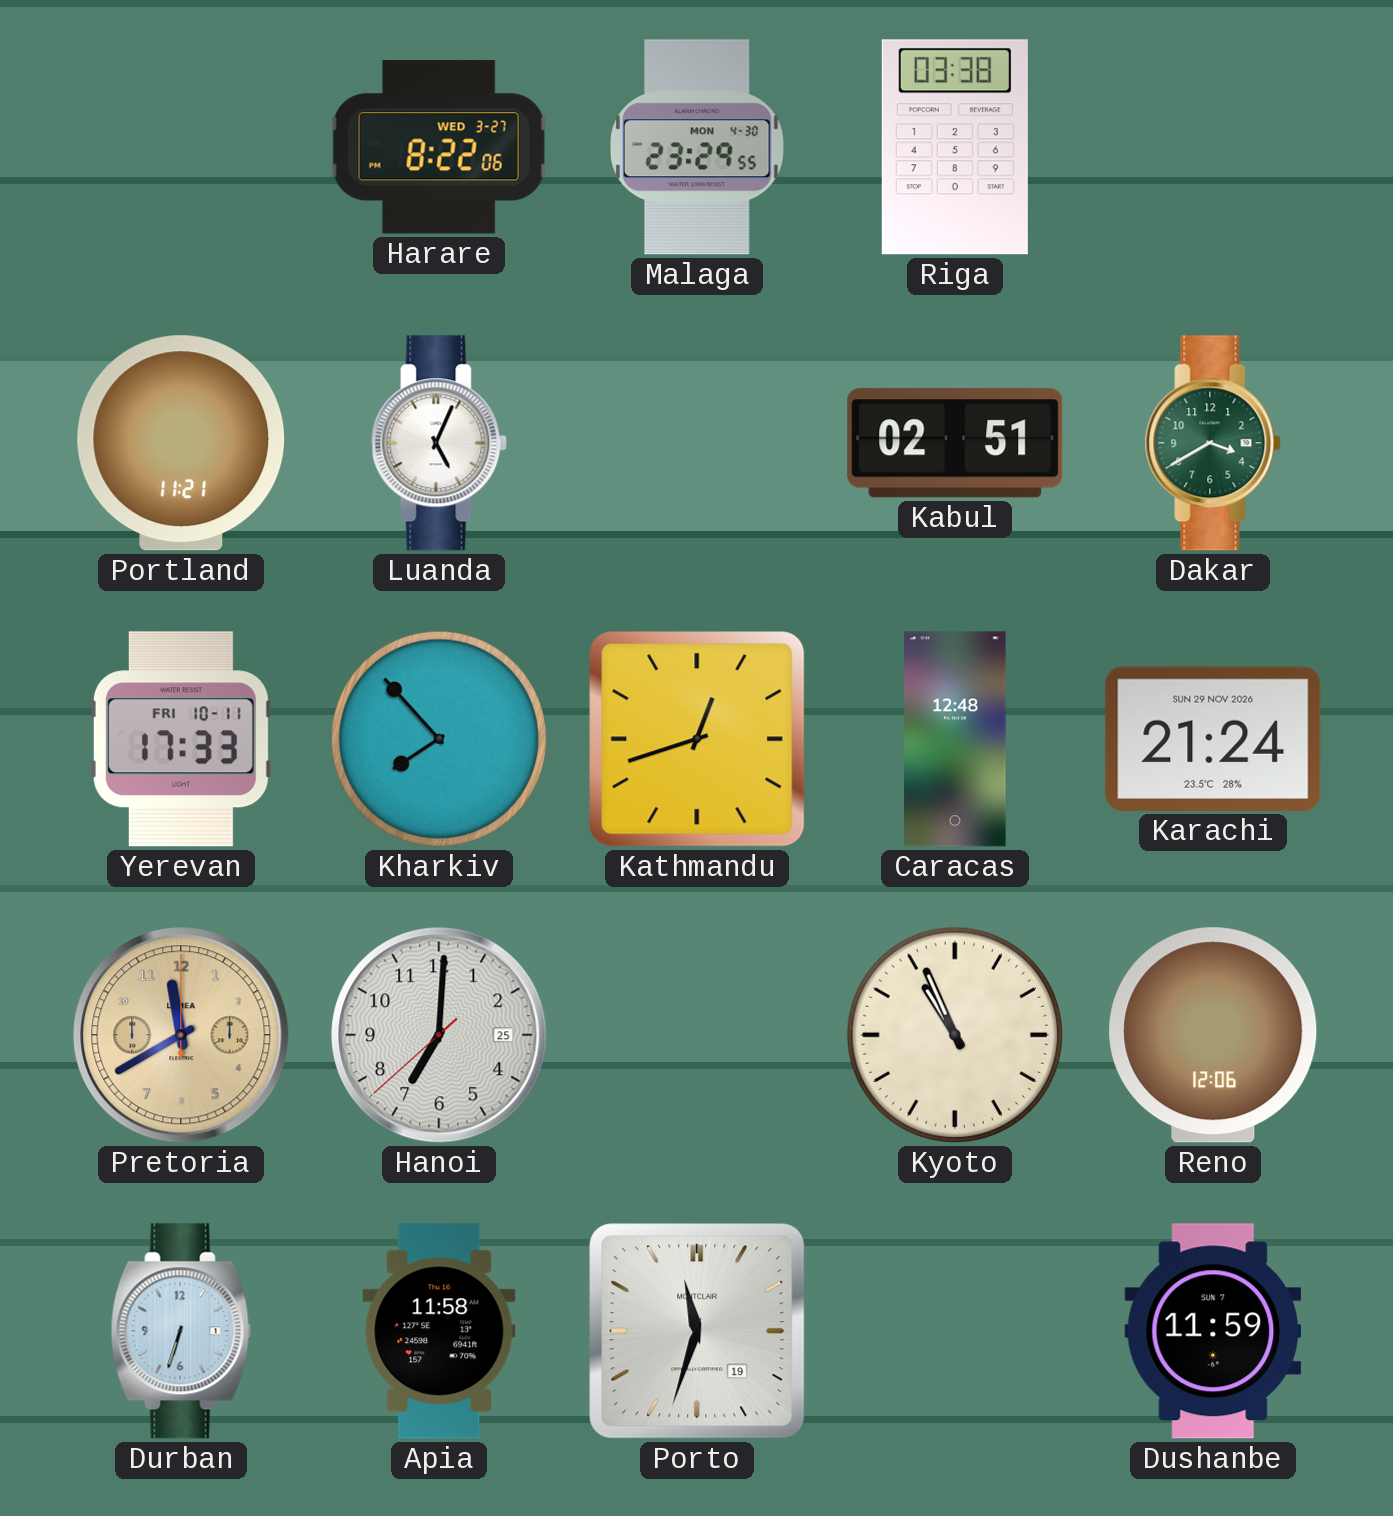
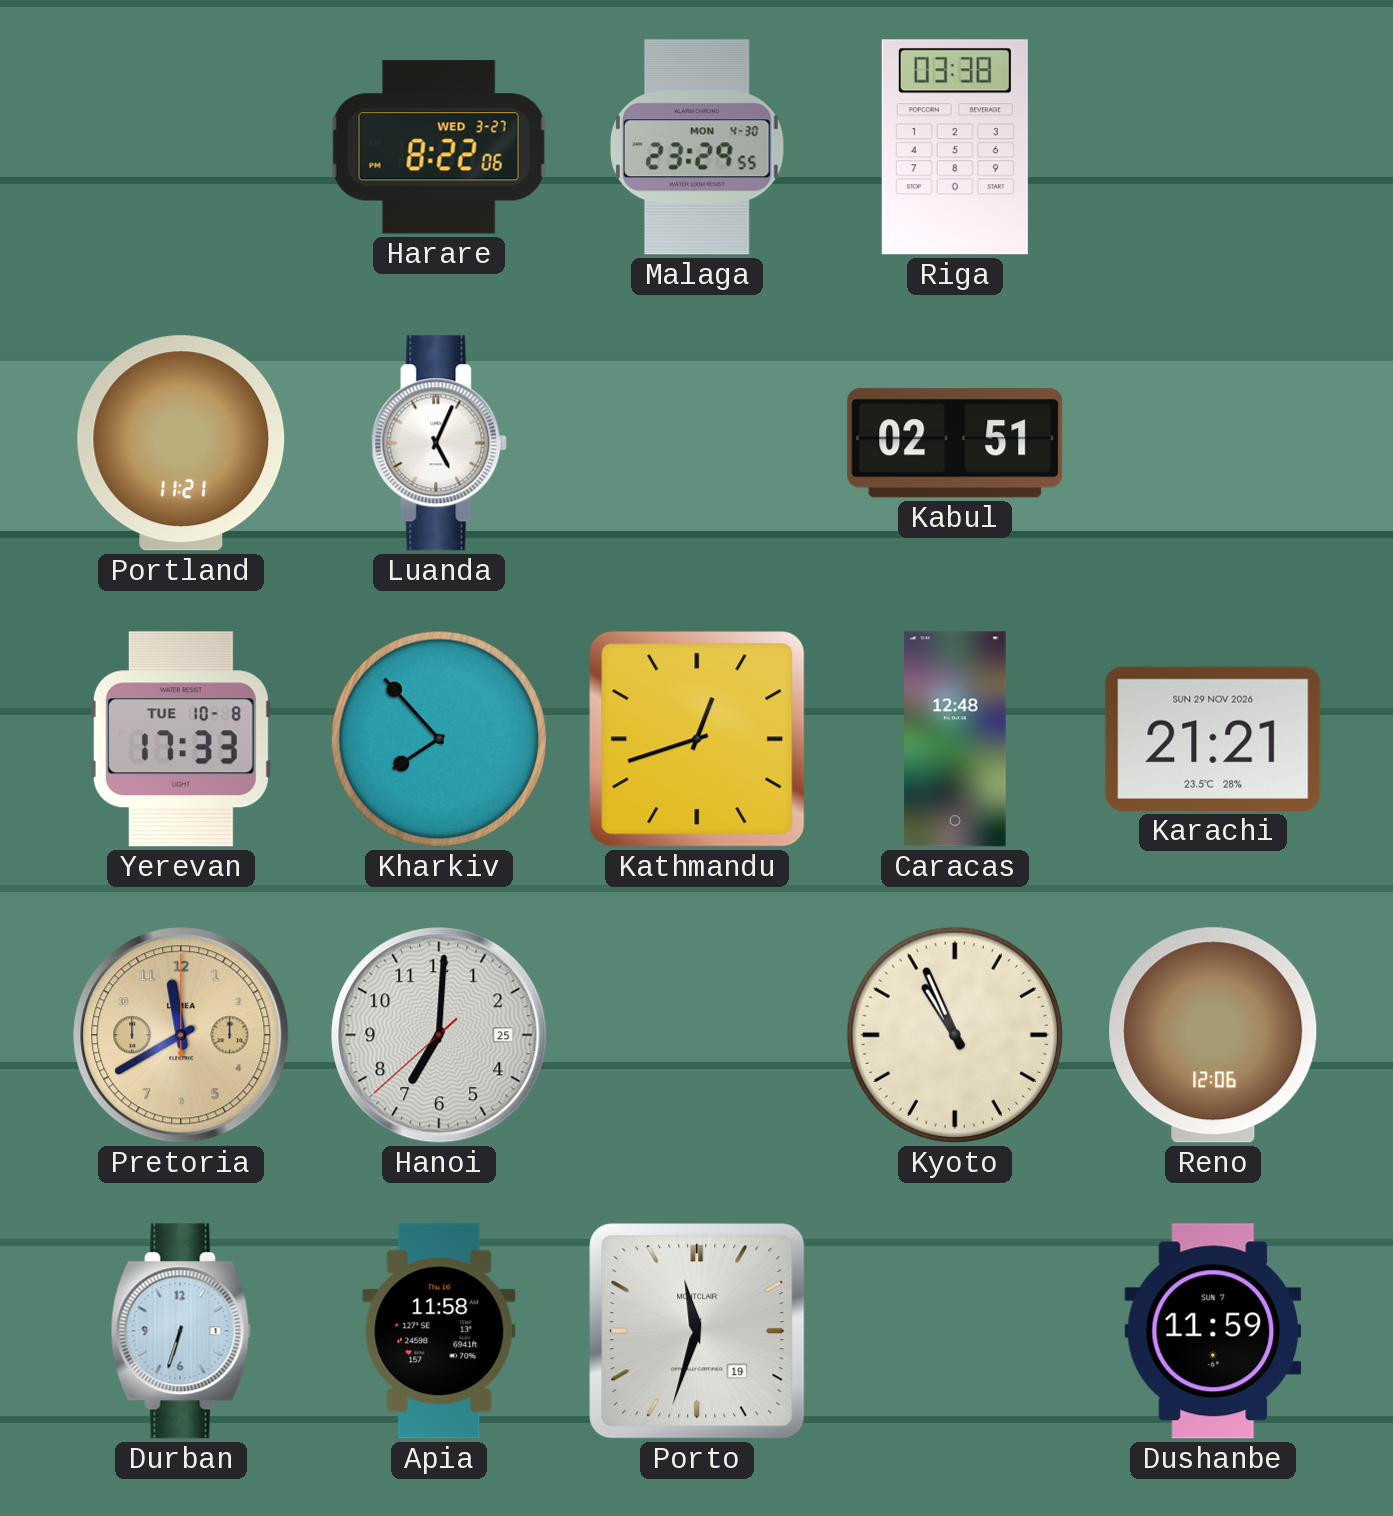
Dakar: 3:40 -> none (1213, 443)
Yerevan date: FRI 10-11 -> TUE 10-8 (181, 739)
Karachi: 21:24 -> 21:21 (1213, 739)
